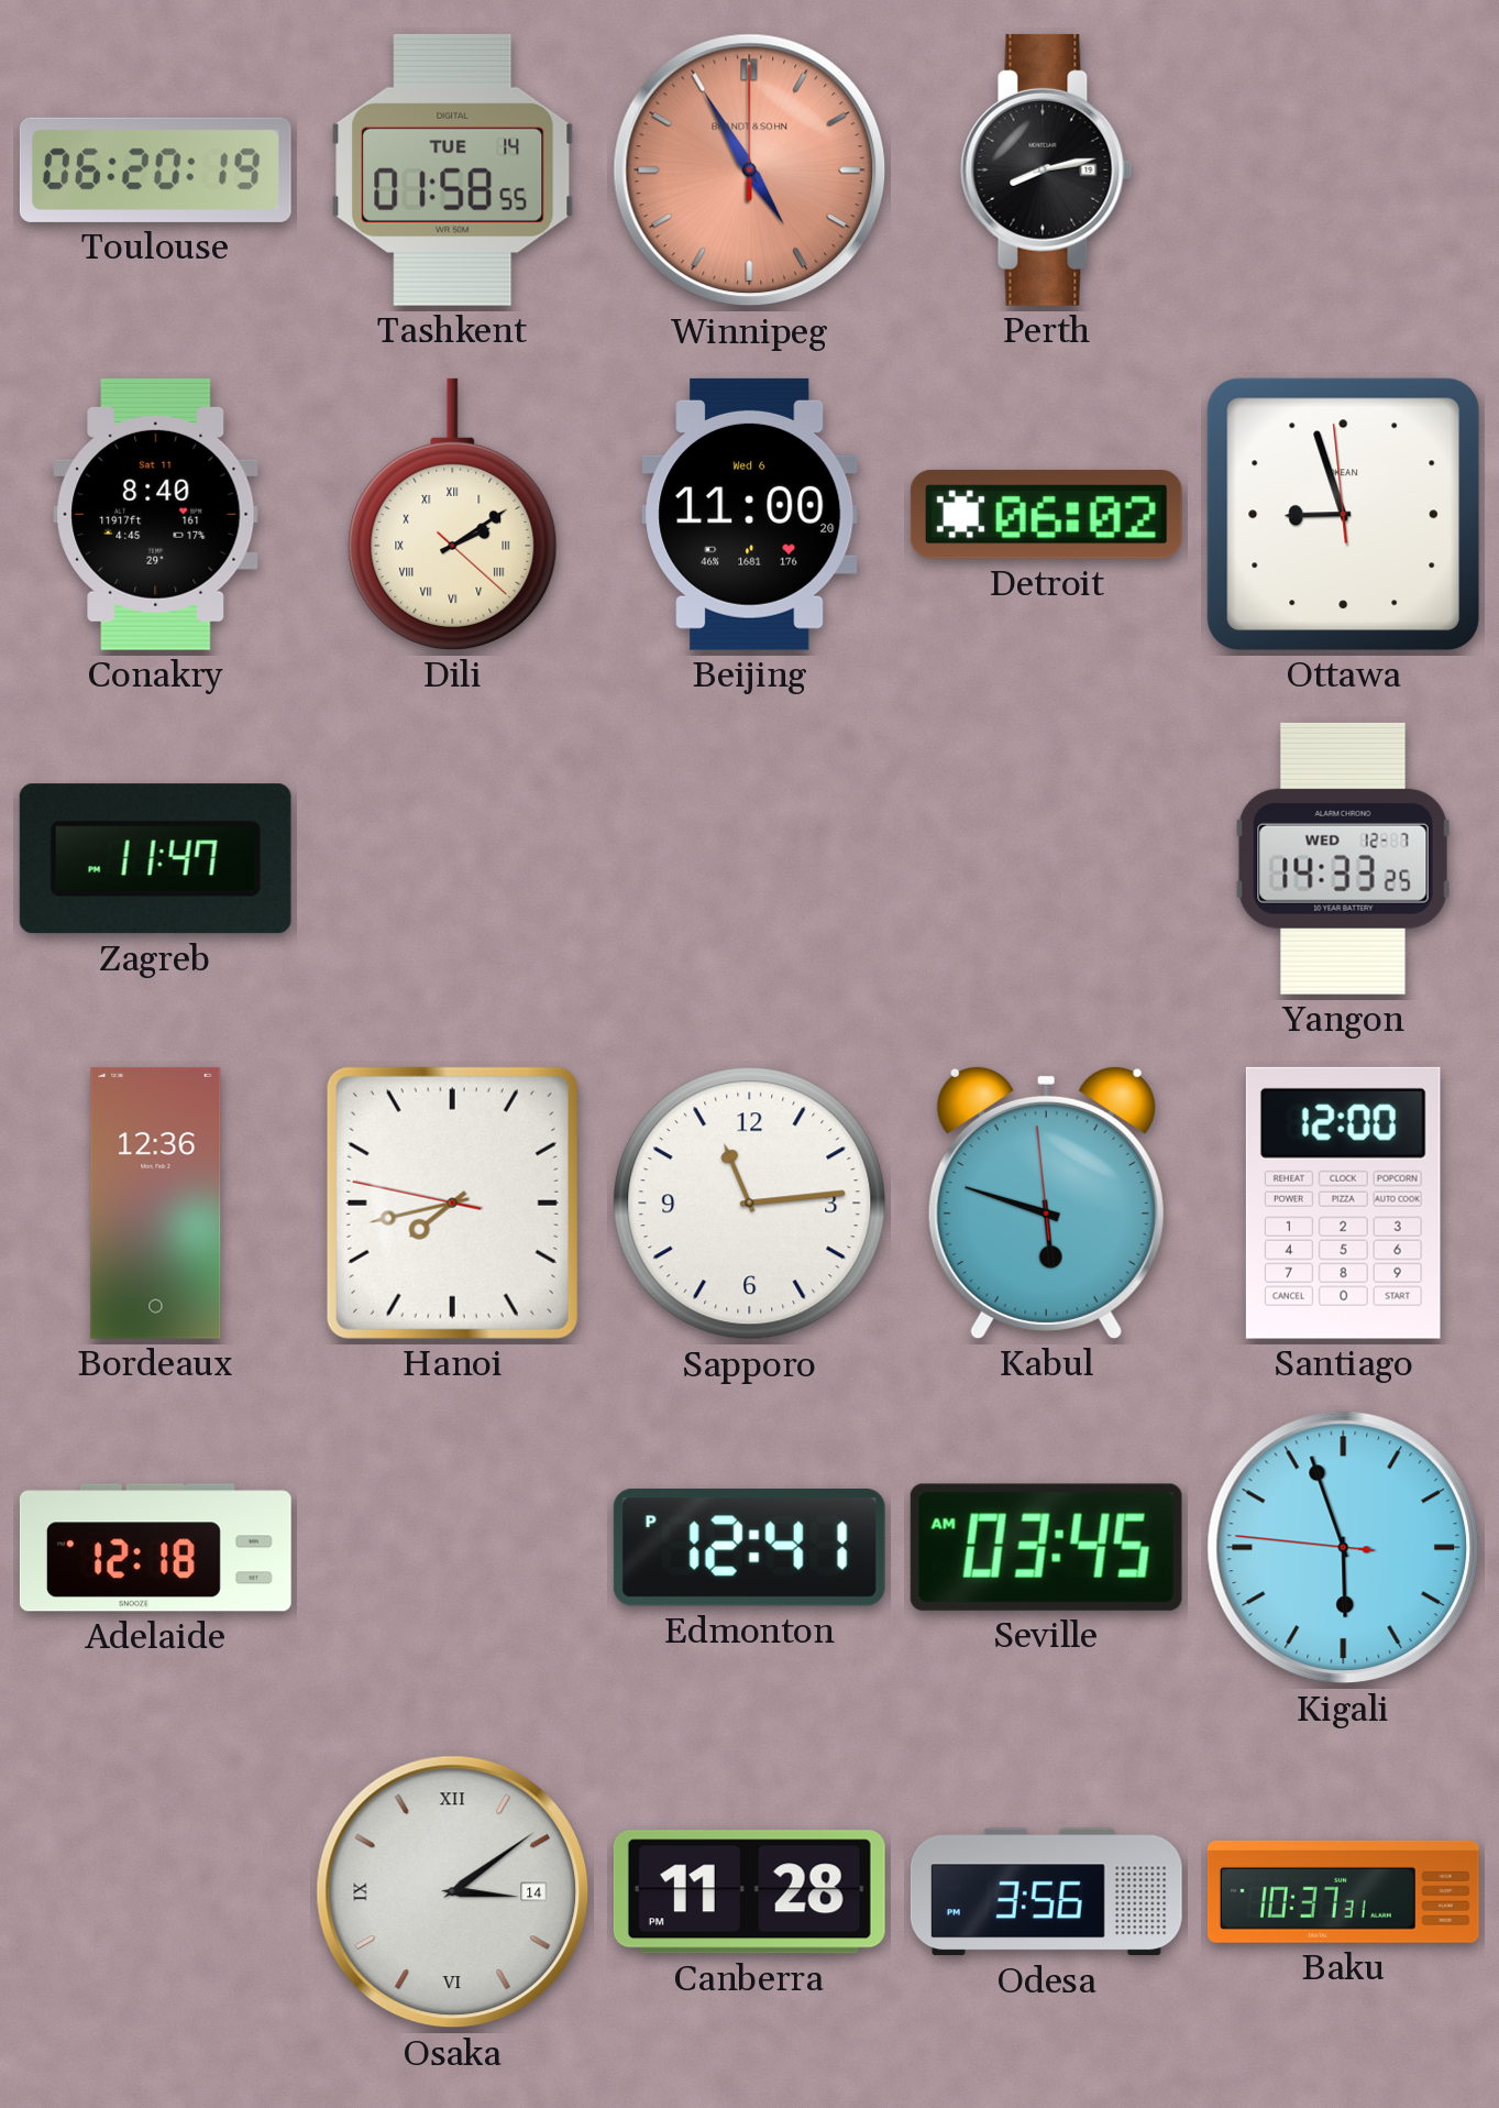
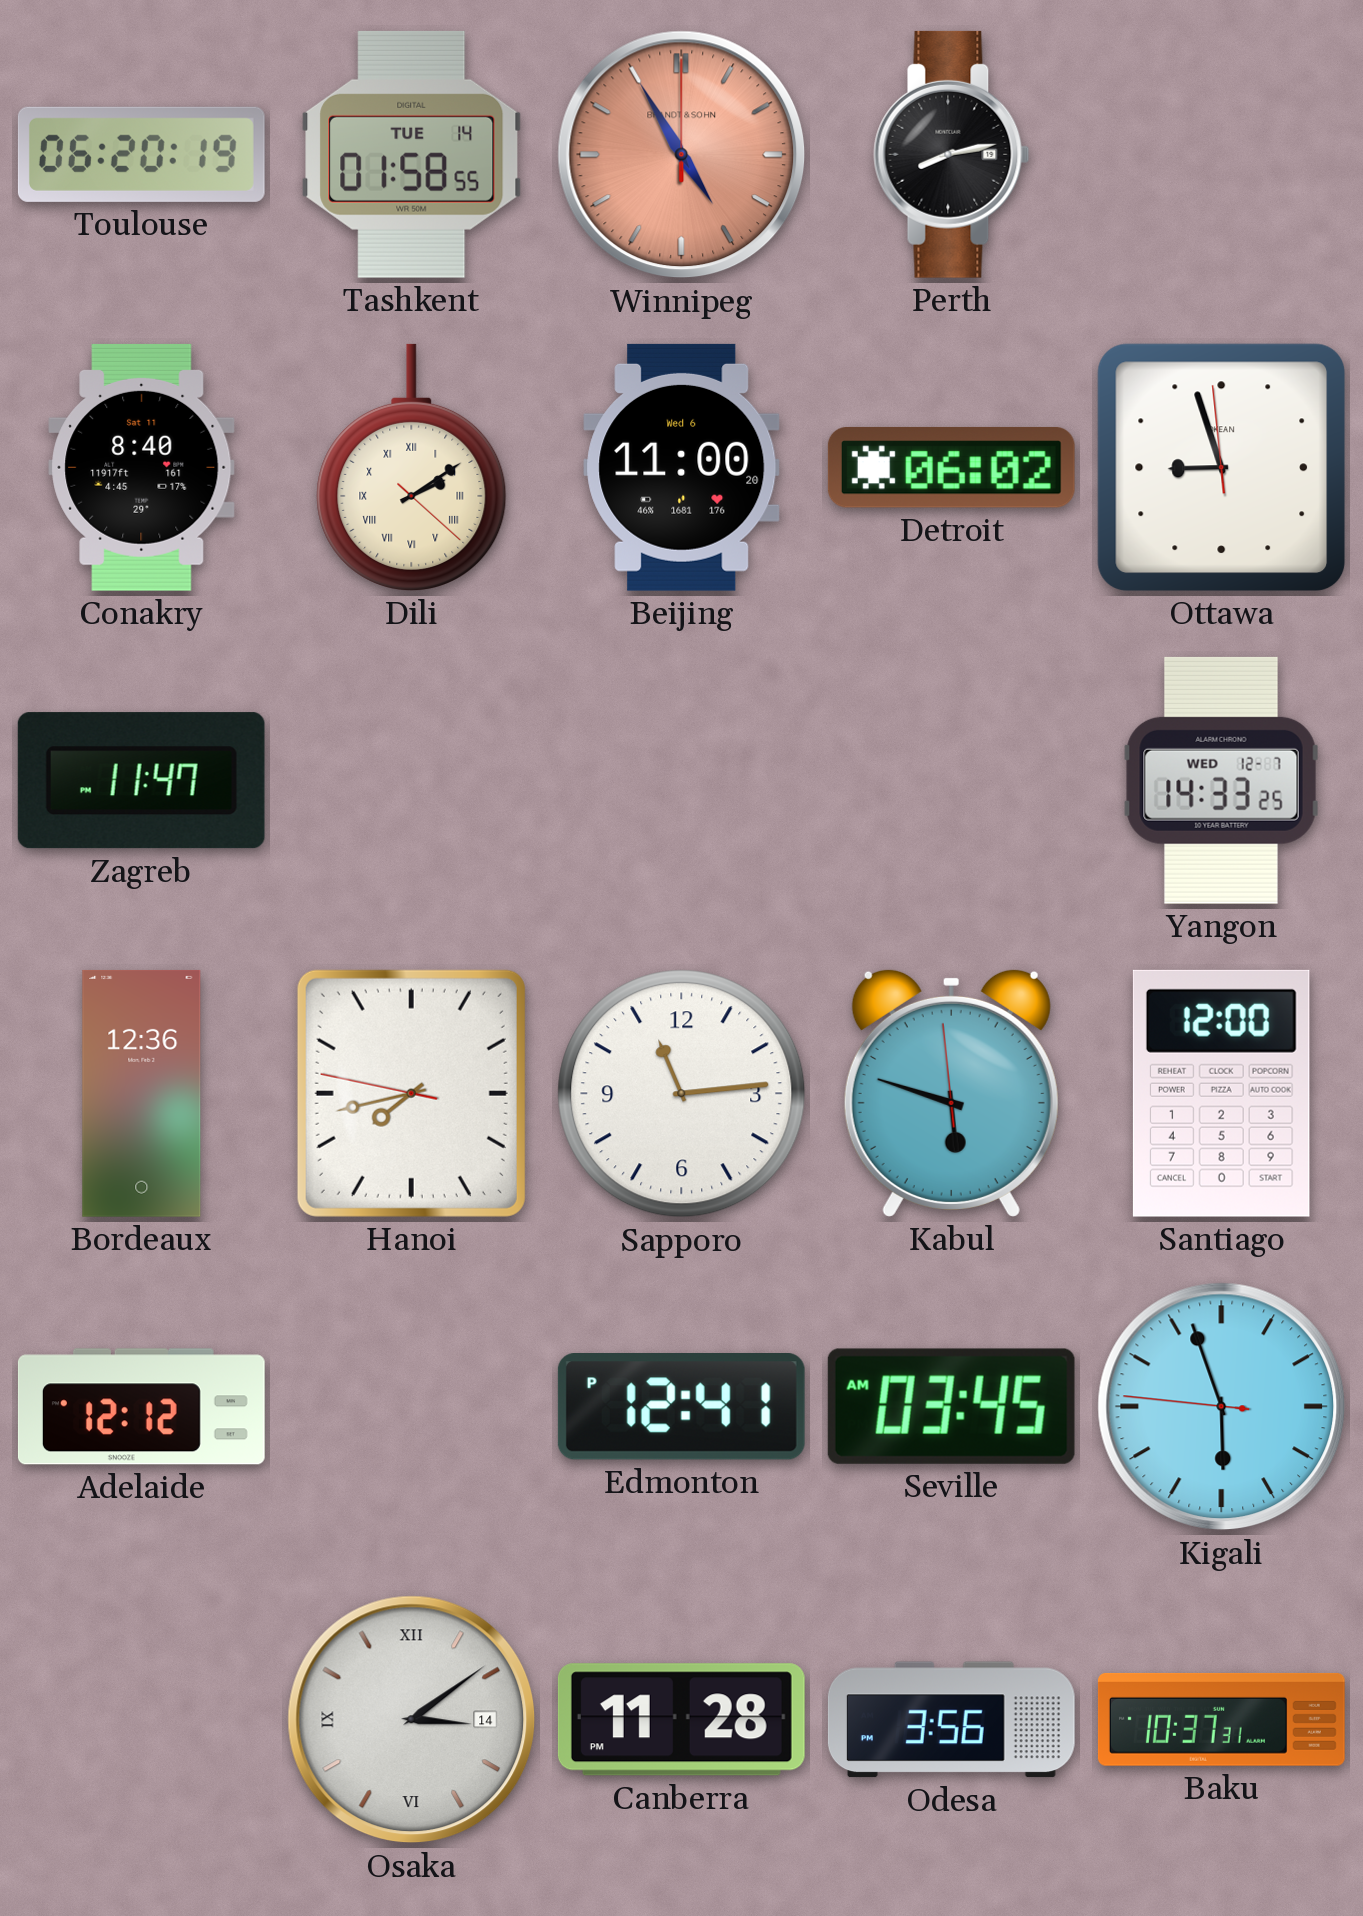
Adelaide: 12:18 -> 12:12 (141, 1407)
